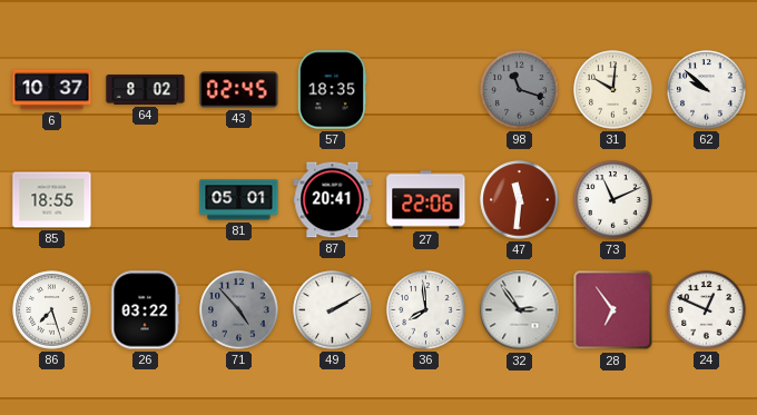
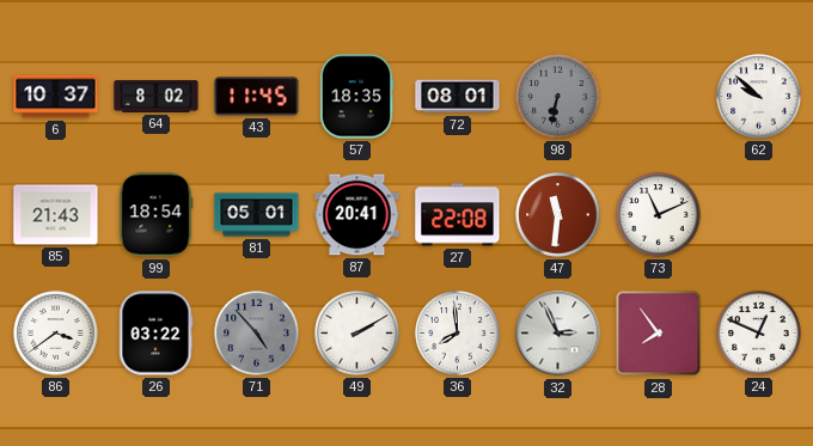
43: 02:45 -> 11:45 (257, 97)
72: none -> 08:01 (458, 97)
98: 11:18 -> 6:32 (558, 97)
31: 10:01 -> none (613, 90)
85: 18:55 -> 21:43 (56, 215)
99: none -> 18:54 (155, 215)
27: 22:06 -> 22:08 (458, 215)
86: 7:27 -> 3:39 (56, 334)
32: 2:54 -> 2:56 (558, 334)
28: 6:54 -> 7:54 (659, 334)
